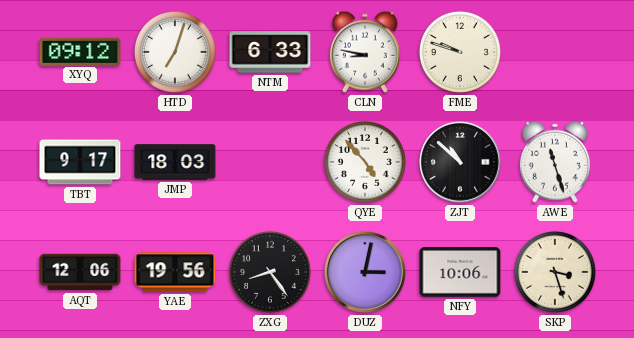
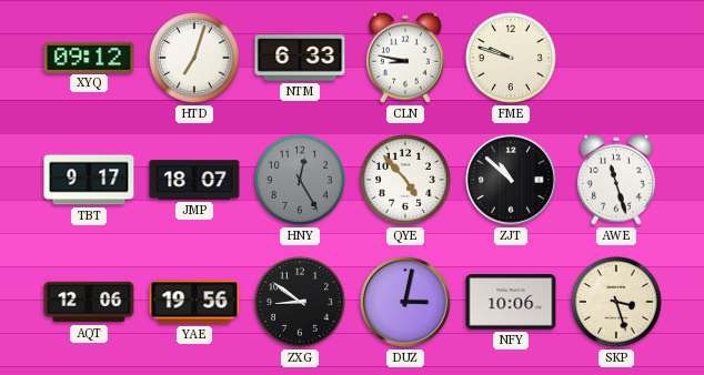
JMP: 18:03 -> 18:07 (194, 180)
HNY: none -> 12:25 (300, 180)
ZXG: 8:24 -> 8:51 (300, 302)
